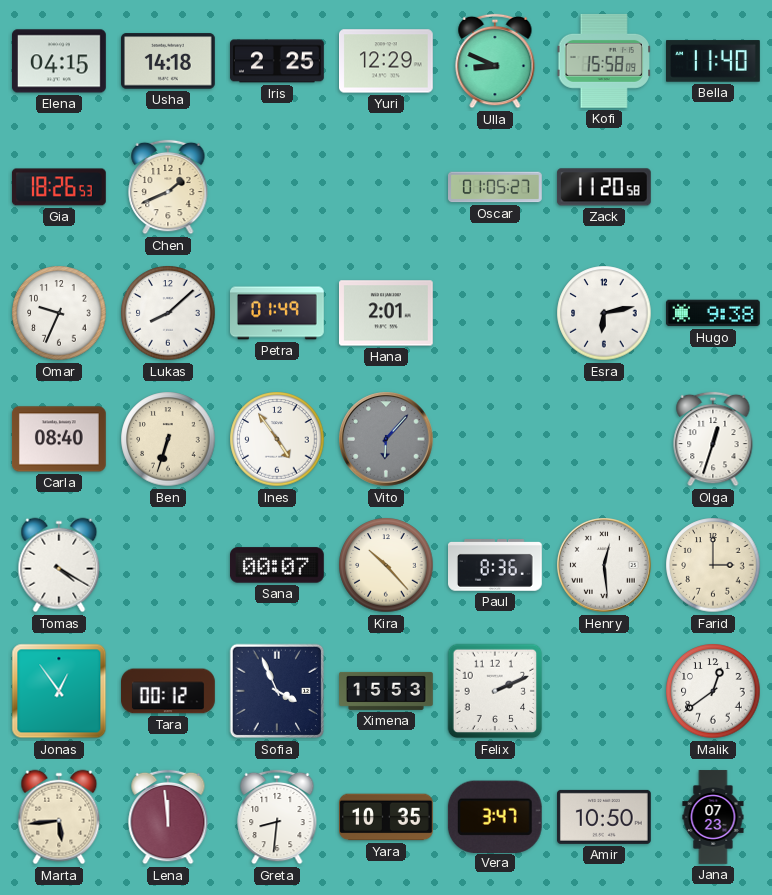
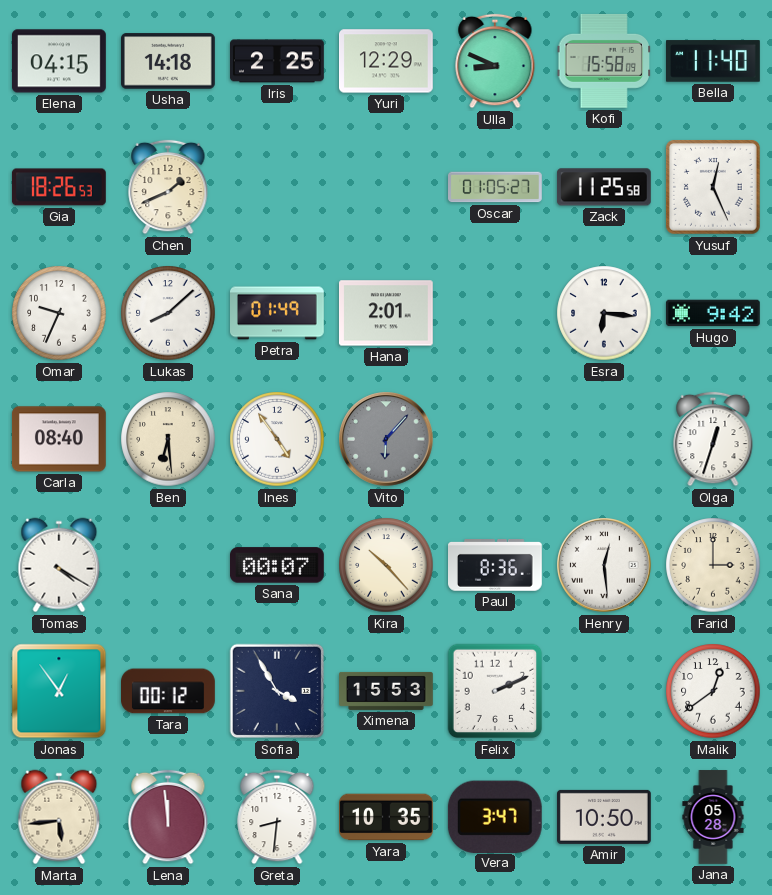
Zack: 11:20 -> 11:25 (604, 187)
Yusuf: none -> 12:26 (713, 187)
Esra: 6:13 -> 6:16 (604, 313)
Hugo: 9:38 -> 9:42 (713, 313)
Ben: 6:33 -> 6:29 (168, 439)
Sofia: 3:56 -> 3:55 (277, 691)
Jana: 07:23 -> 05:28 (713, 817)
